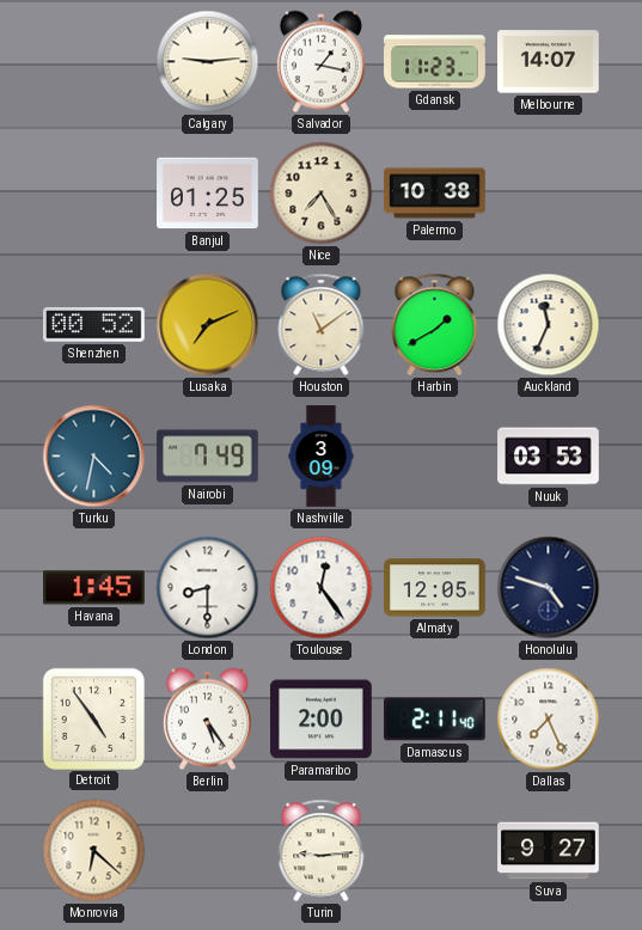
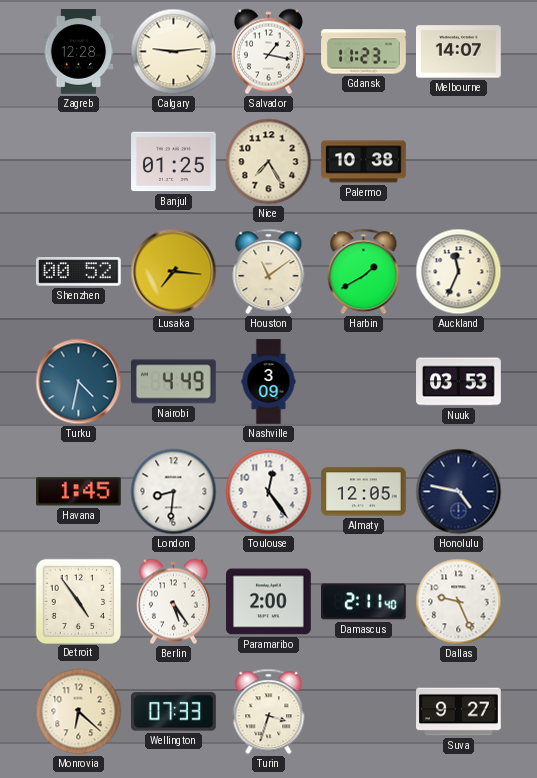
Zagreb: none -> 12:28 (79, 52)
Lusaka: 7:11 -> 7:16 (174, 272)
Nairobi: 7:49 -> 4:49 (174, 382)
London: 8:30 -> 8:31 (174, 492)
Honolulu: 4:48 -> 4:47 (459, 492)
Dallas: 7:26 -> 9:26 (459, 602)
Wellington: none -> 07:33 (174, 712)
Turin: 9:14 -> 3:33 (269, 712)
